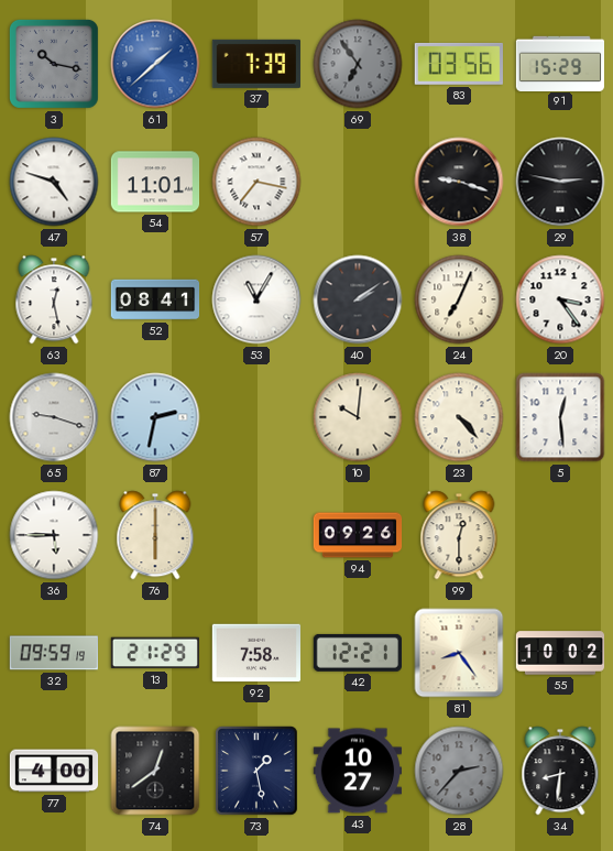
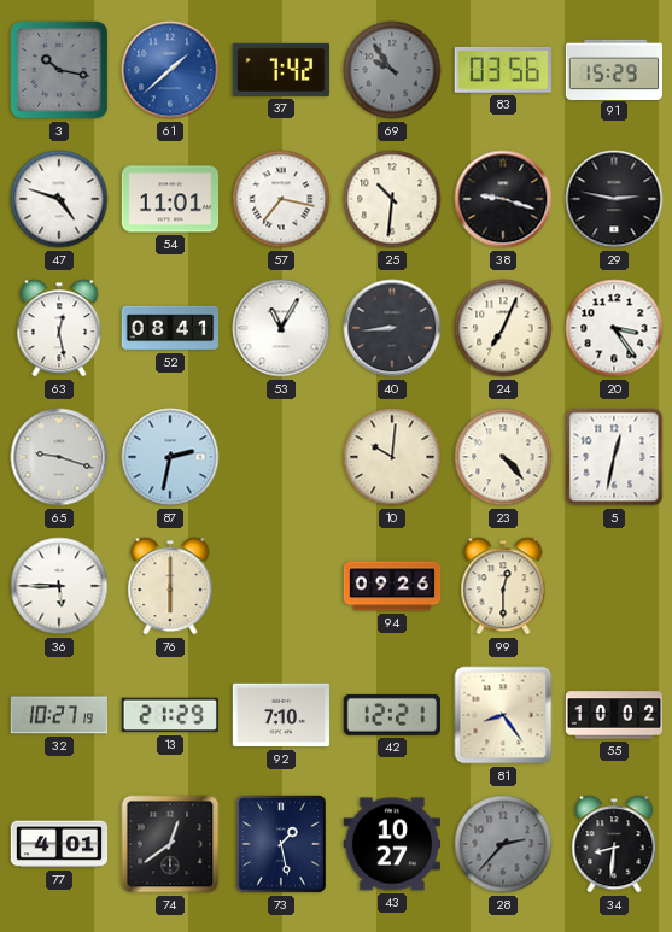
37: 7:39 -> 7:42 (281, 70)
69: 6:54 -> 9:54 (392, 70)
25: none -> 10:31 (392, 199)
40: 2:09 -> 8:44 (392, 328)
5: 12:29 -> 12:32 (614, 457)
32: 09:59 -> 10:27 (58, 715)
92: 7:58 -> 7:10 (281, 715)
77: 4:00 -> 4:01 (59, 844)
